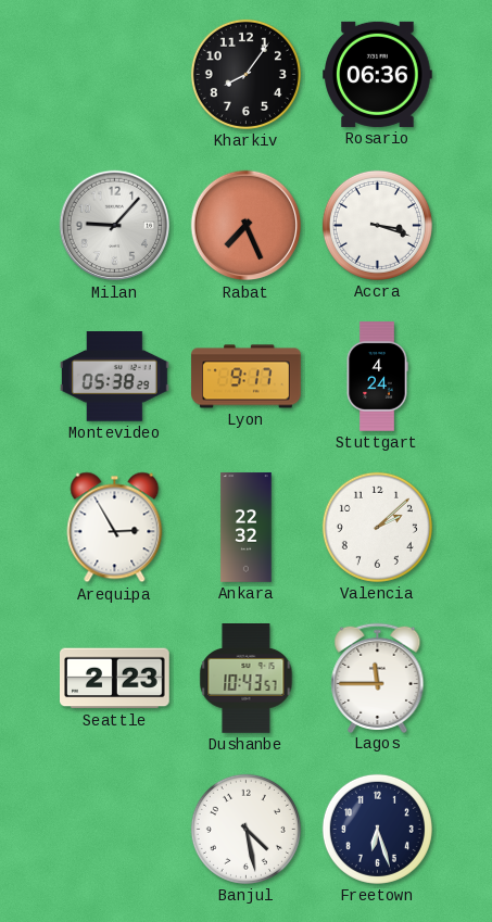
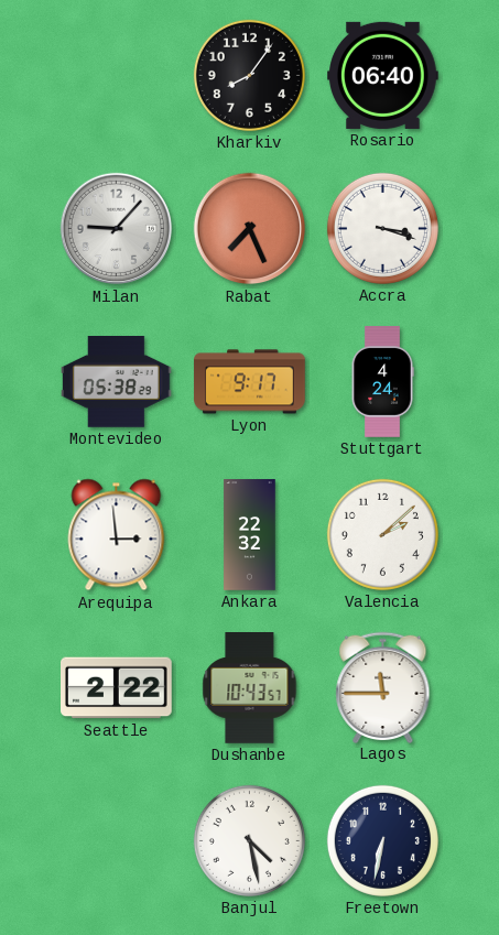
Rosario: 06:36 -> 06:40 (383, 75)
Arequipa: 2:55 -> 2:59 (117, 535)
Seattle: 2:23 -> 2:22 (117, 688)
Freetown: 6:27 -> 6:32 (382, 840)
